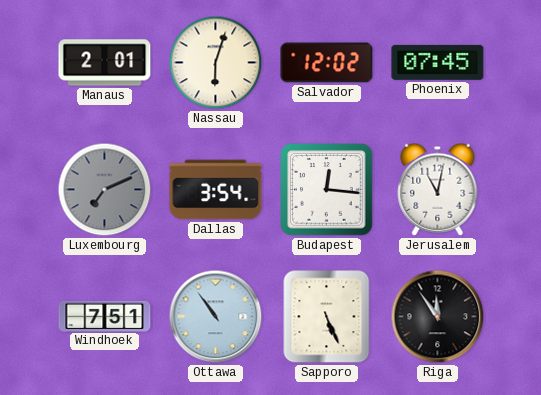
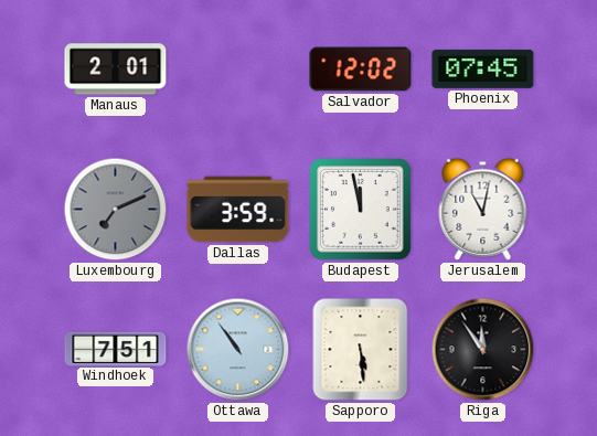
Nassau: 6:03 -> none (216, 63)
Dallas: 3:54 -> 3:59 (238, 210)
Budapest: 12:16 -> 11:58 (361, 210)
Sapporo: 5:26 -> 5:29 (361, 350)
